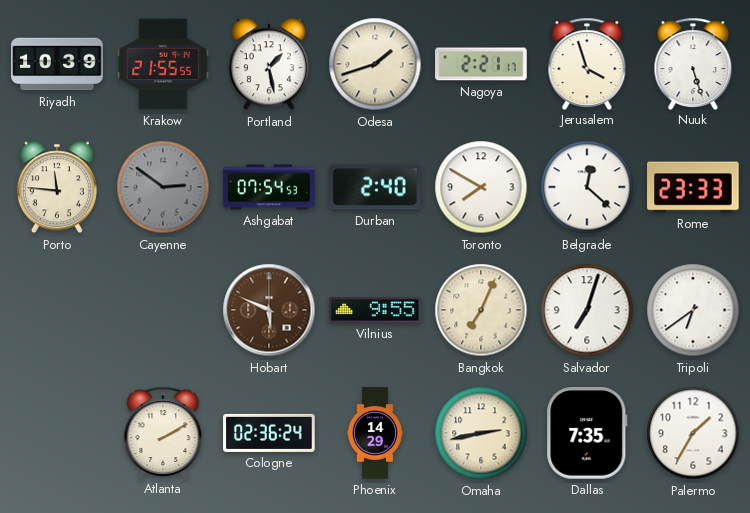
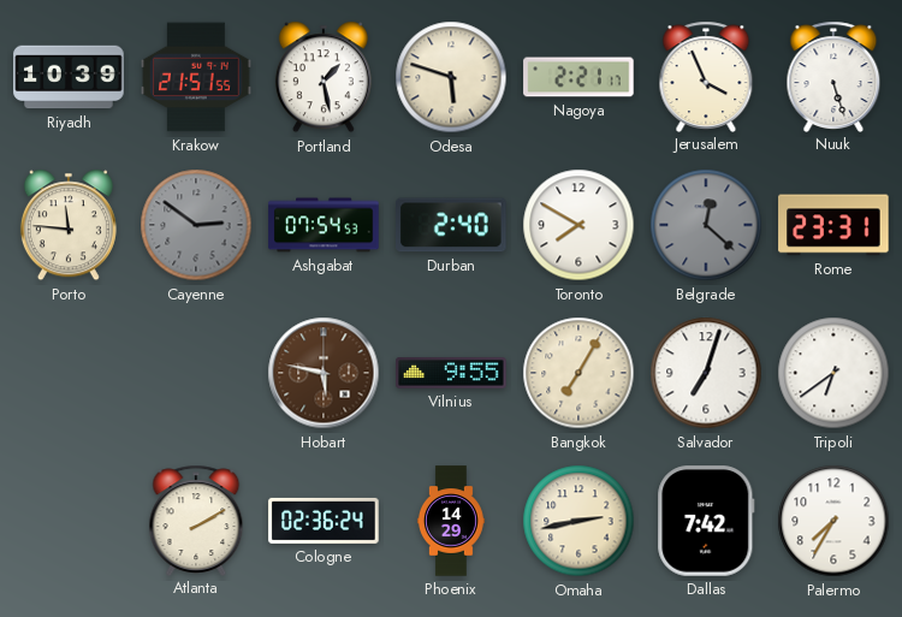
Krakow: 21:55 -> 21:51 (196, 77)
Odesa: 1:42 -> 5:48 (451, 77)
Jerusalem: 3:57 -> 3:56 (706, 76)
Belgrade dial: white -> grey (706, 225)
Rome: 23:33 -> 23:31 (833, 225)
Hobart: 5:49 -> 5:47 (324, 373)
Bangkok: 7:04 -> 7:05 (578, 373)
Dallas: 7:35 -> 7:42 (706, 521)
Palermo: 1:35 -> 7:35 (833, 521)
